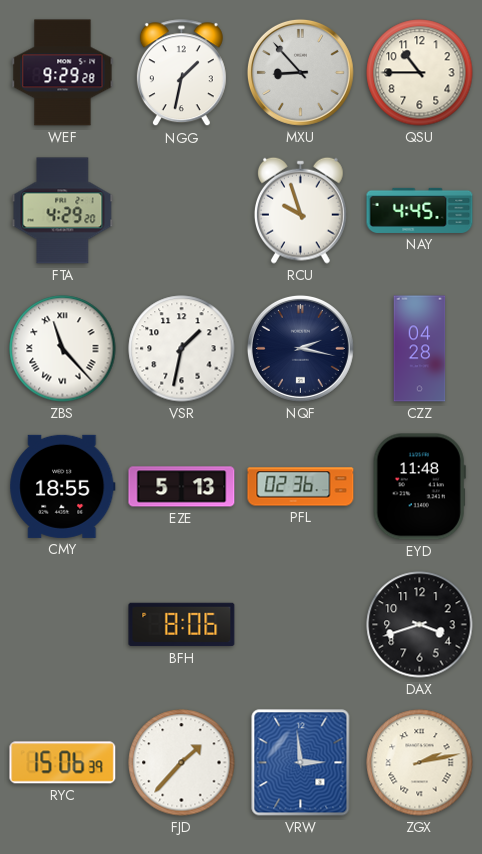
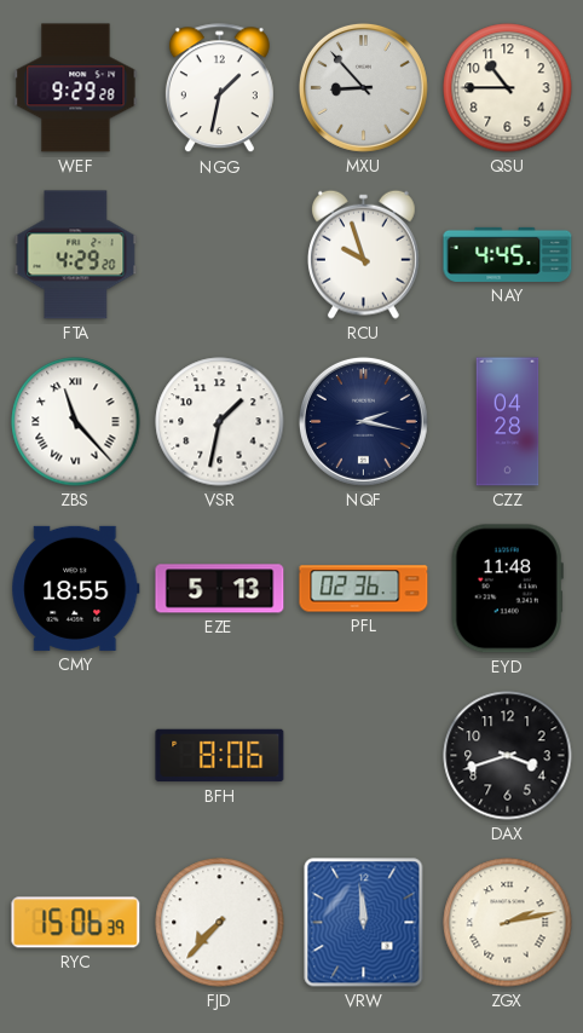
FJD: 1:37 -> 7:37 (220, 923)
VRW: 2:59 -> 11:59 (364, 923)
